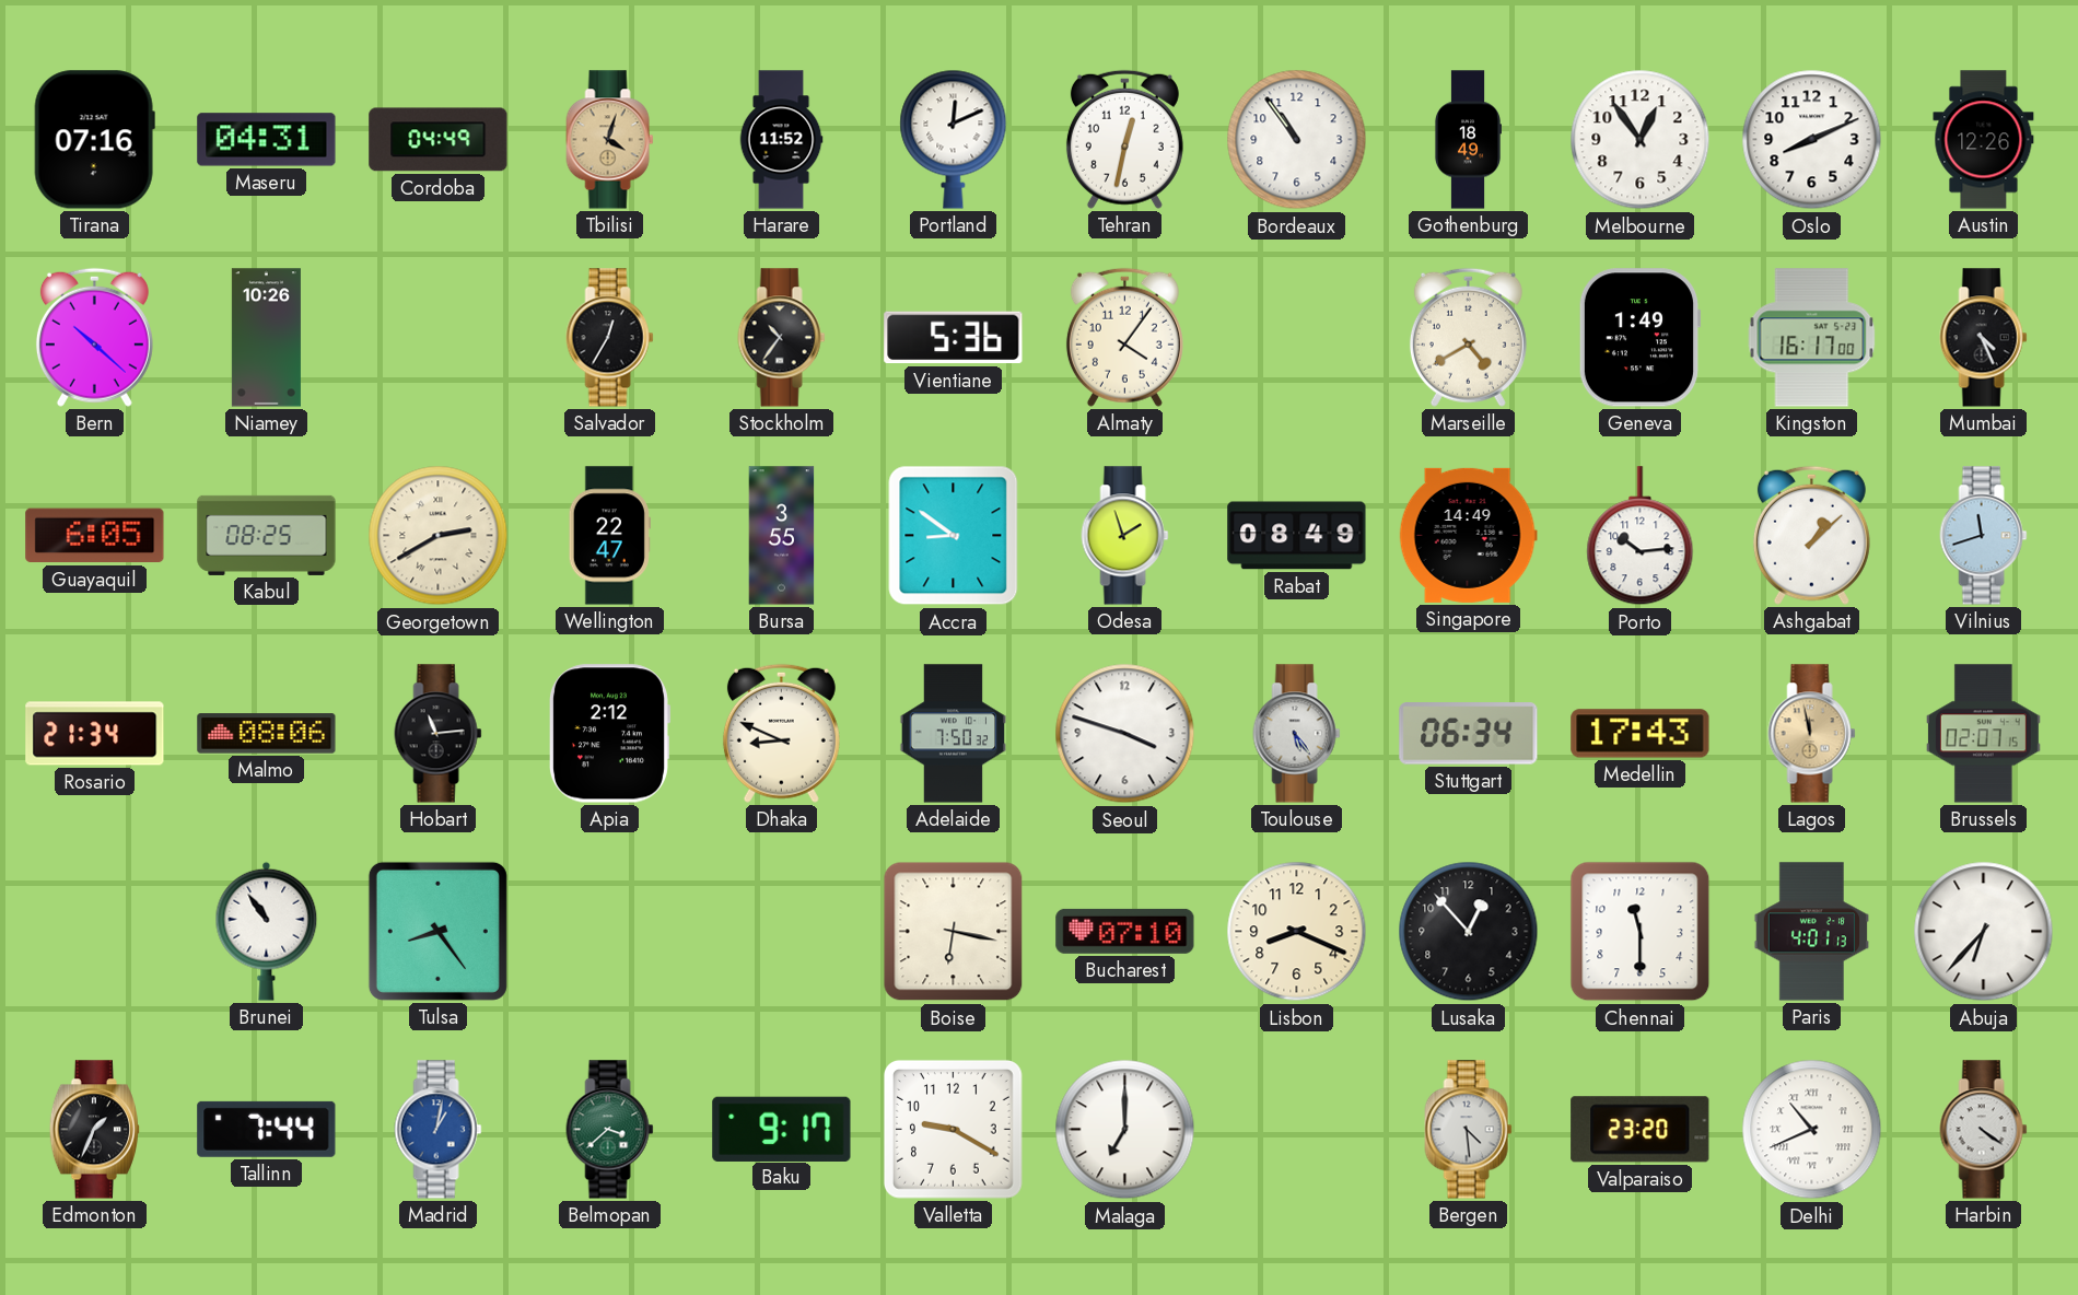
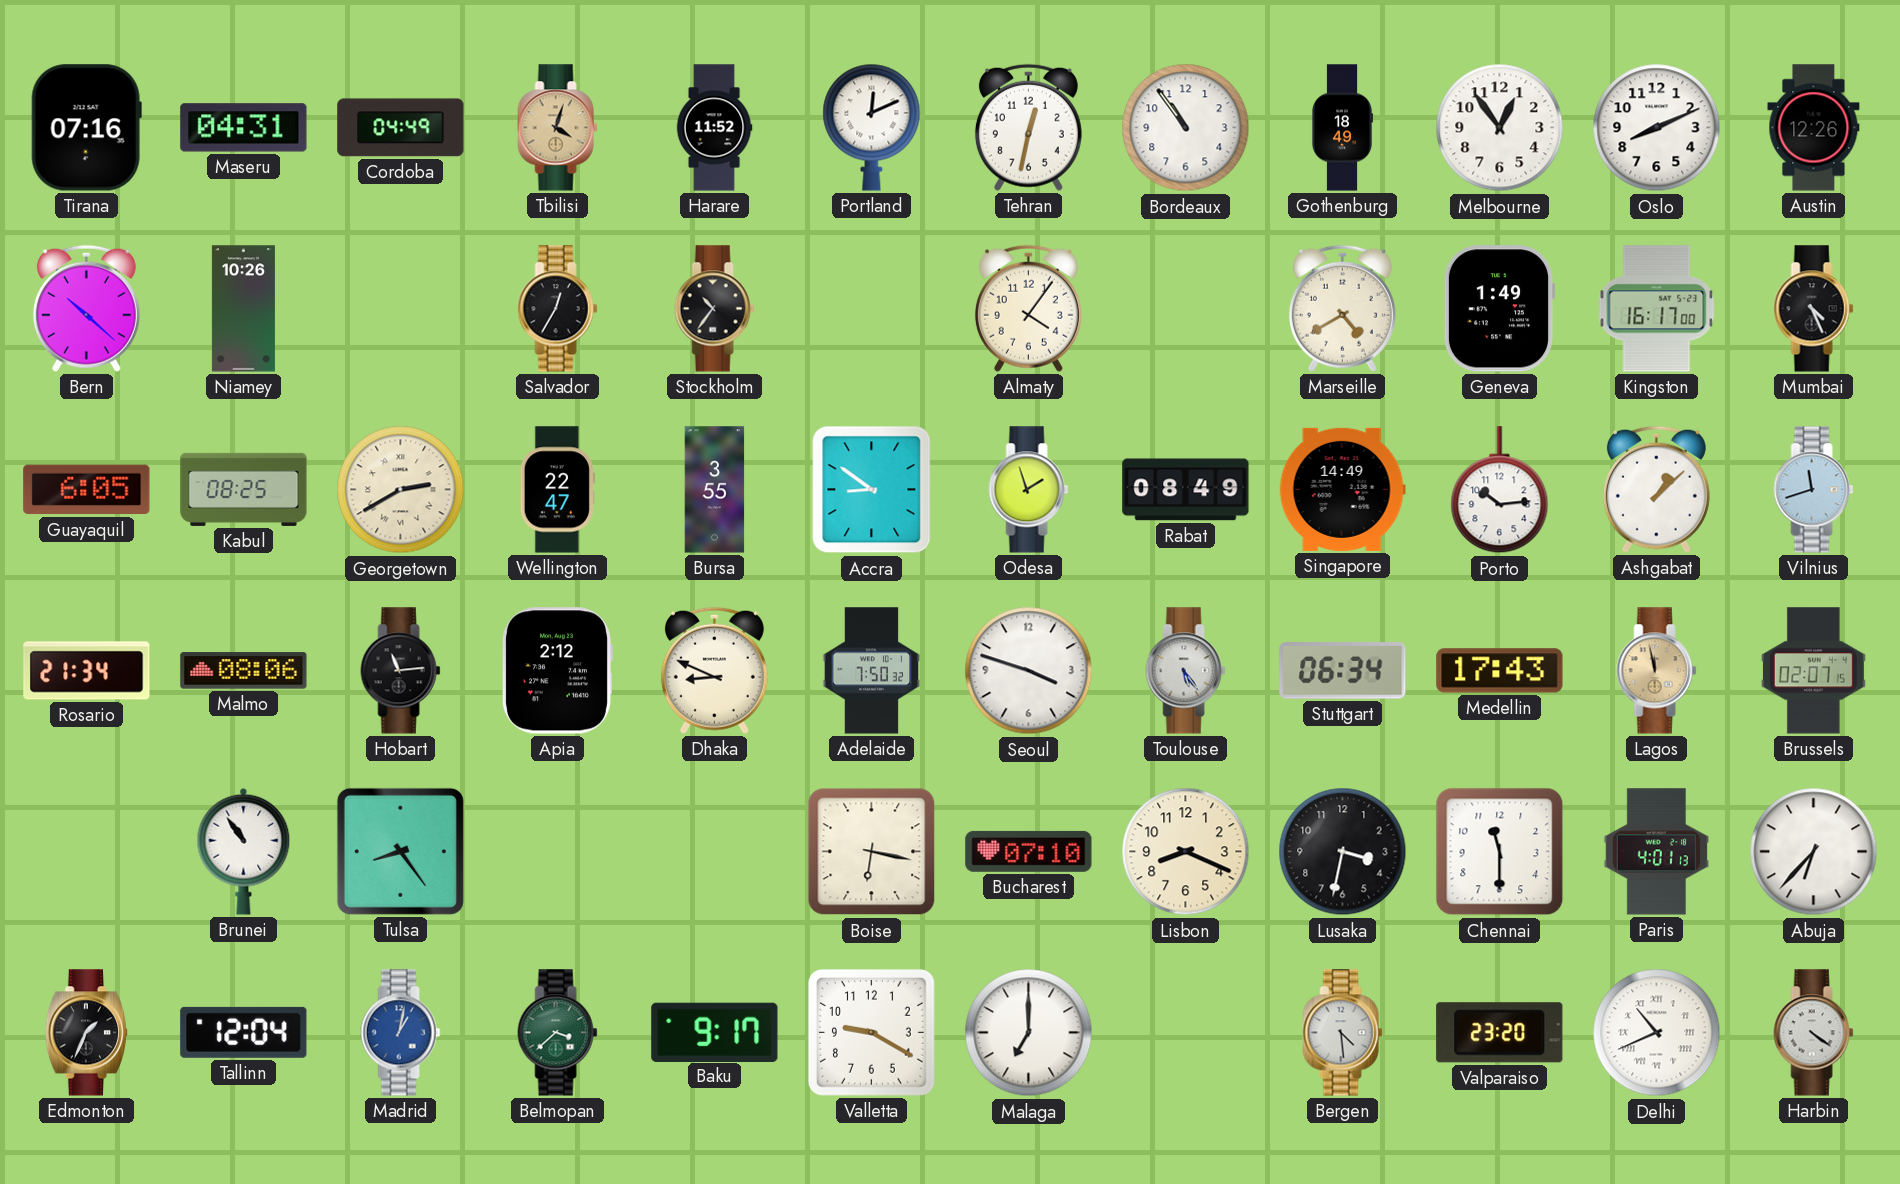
Vientiane: 5:36 -> none (954, 338)
Lusaka: 12:53 -> 3:32 (1343, 852)
Tallinn: 7:44 -> 12:04 (244, 1032)
